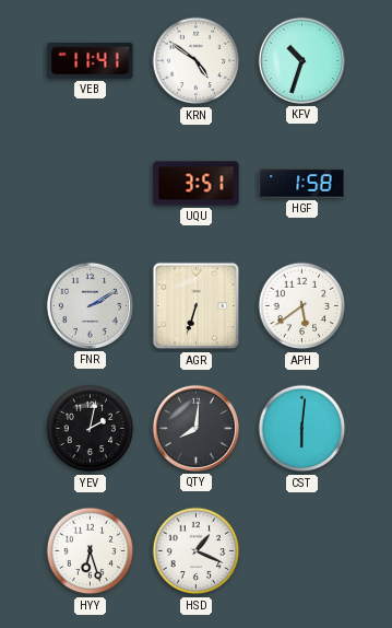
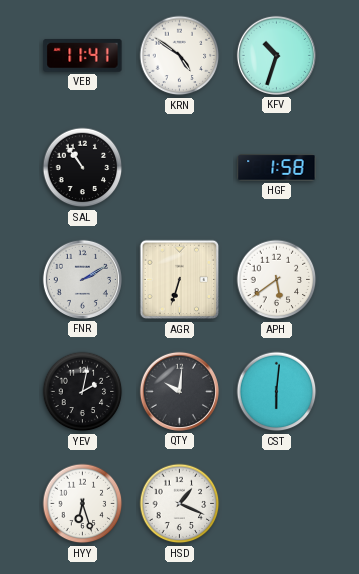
SAL: none -> 10:54 (83, 168)
UQU: 3:51 -> none (197, 184)
QTY: 8:01 -> 10:01 (179, 391)
